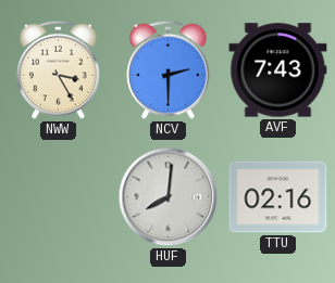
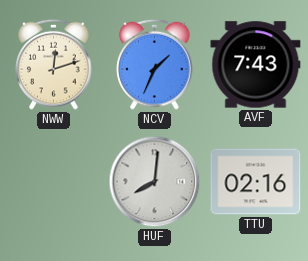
NWW: 3:25 -> 12:12 (54, 64)
NCV: 2:30 -> 1:34 (155, 64)
